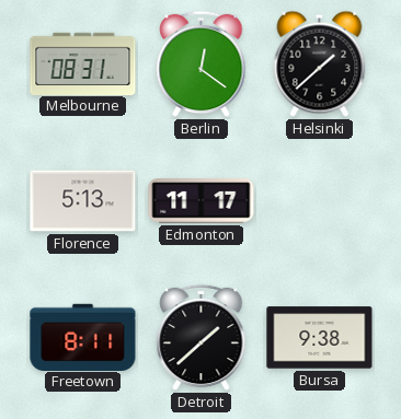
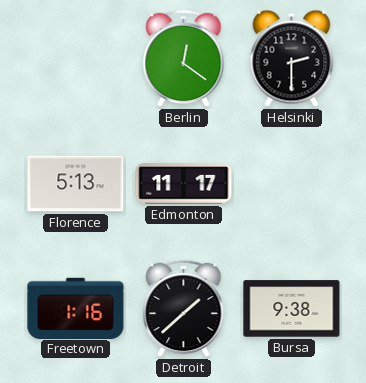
Melbourne: 08:31 -> none (83, 63)
Helsinki: 1:38 -> 2:30 (292, 58)
Freetown: 8:11 -> 1:16 (76, 308)
